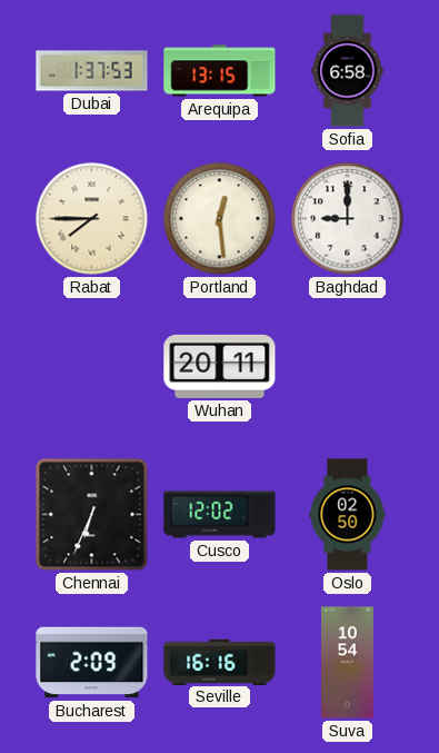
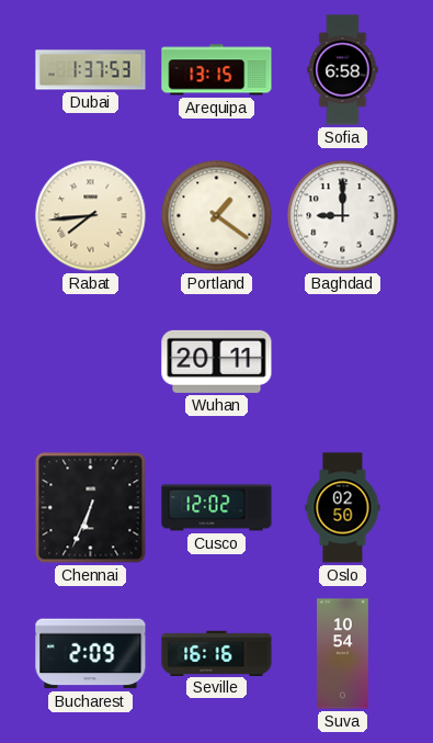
Rabat: 7:45 -> 7:44 (91, 216)
Portland: 12:29 -> 1:21 (217, 216)
